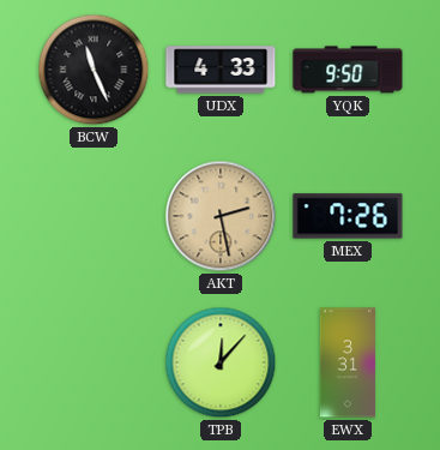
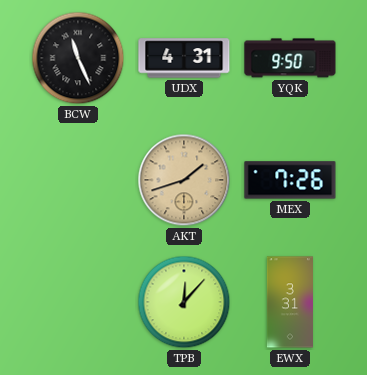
UDX: 4:33 -> 4:31 (184, 58)
AKT: 2:28 -> 1:42 (184, 180)
